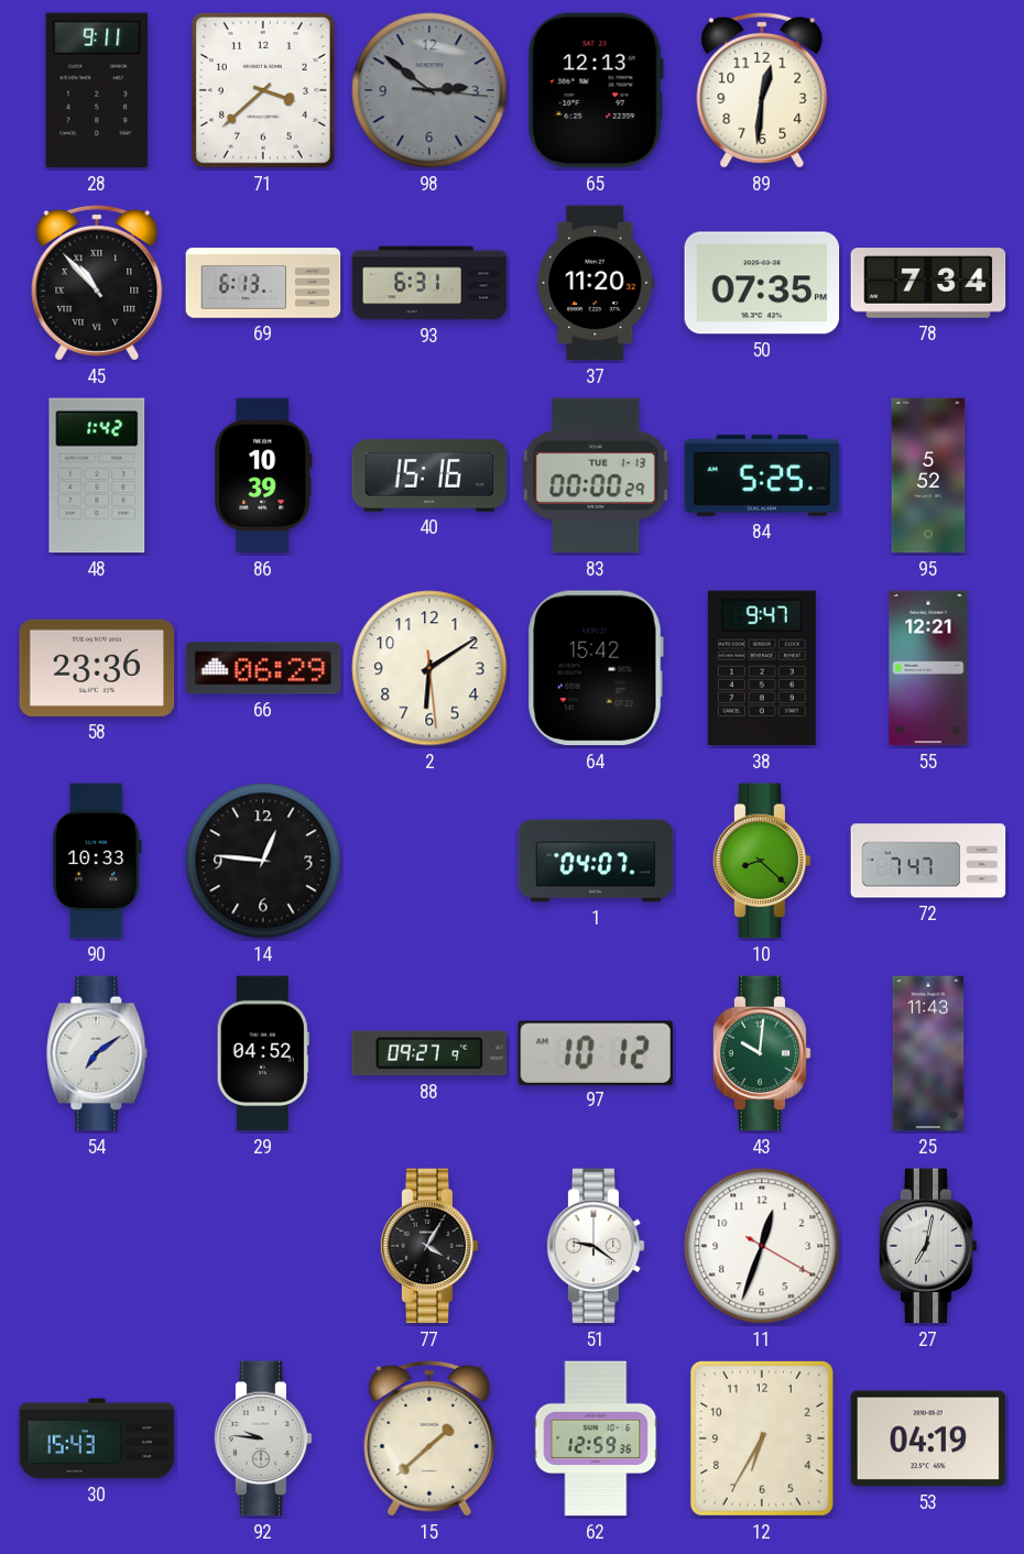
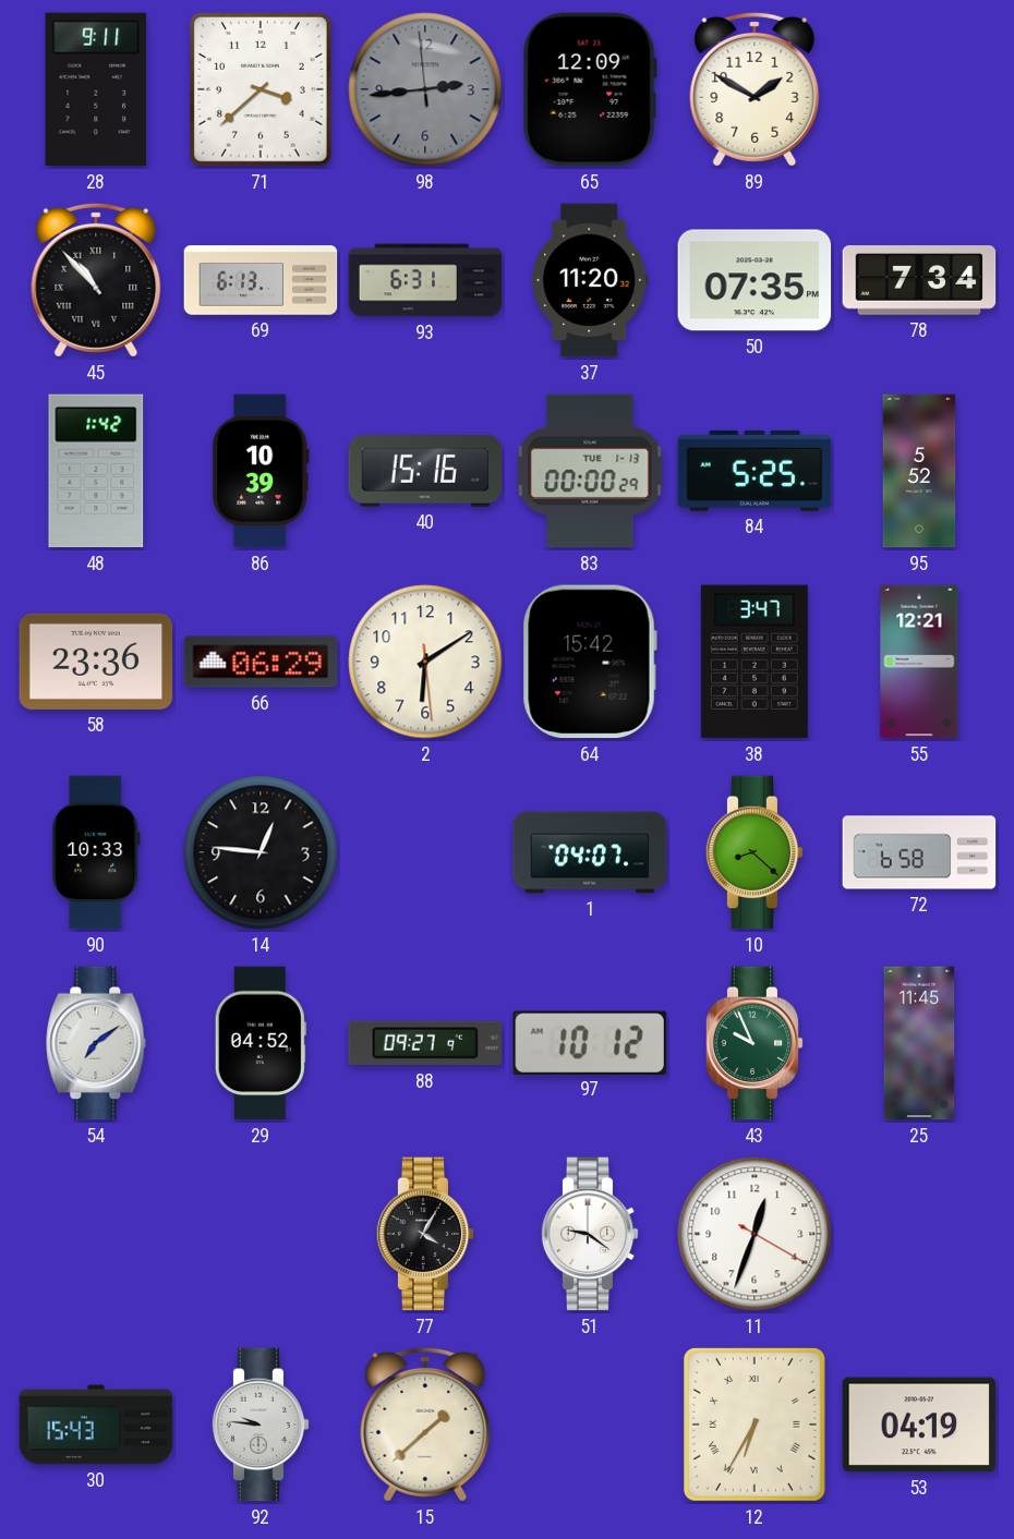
98: 2:51 -> 2:43 (425, 89)
65: 12:13 -> 12:09 (590, 89)
89: 12:31 -> 1:50 (755, 89)
38: 9:47 -> 3:47 (755, 662)
72: 7:47 -> 6:58 (919, 852)
43: 10:01 -> 9:56 (755, 1043)
25: 11:43 -> 11:45 (919, 1043)
27: 7:02 -> none (928, 1246)
62: 12:59 -> none (596, 1438)
12 numerals: Arabic -> Roman (755, 1425)
